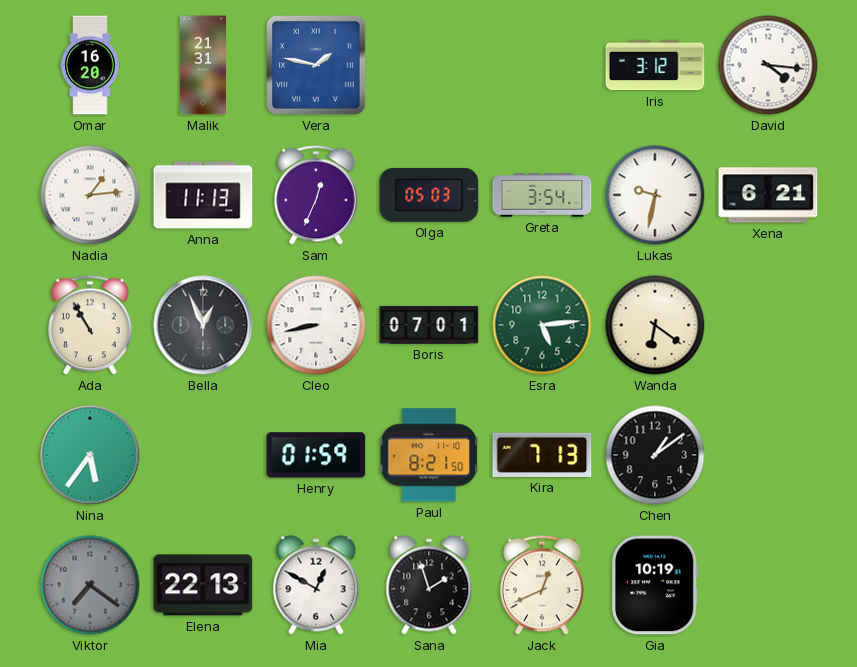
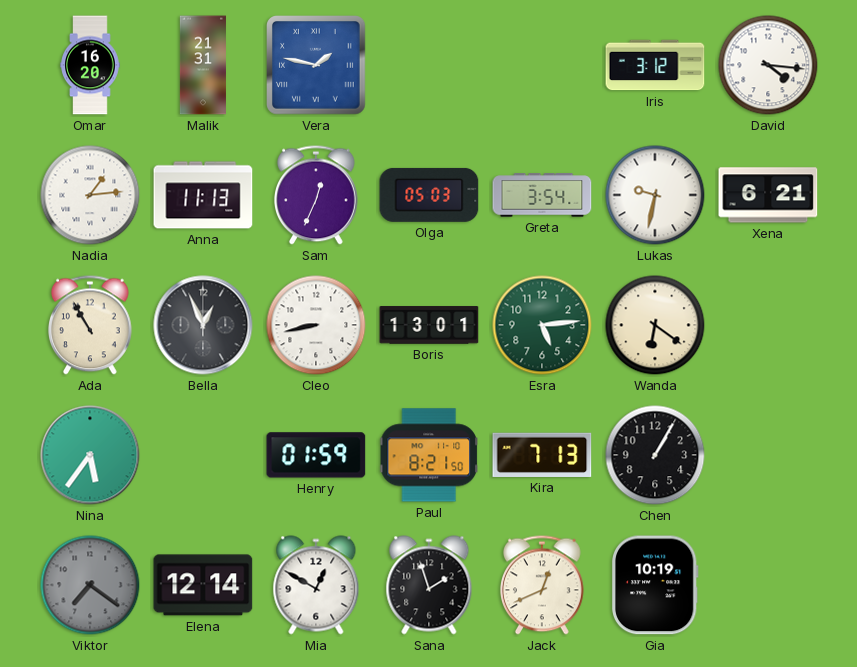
Boris: 07:01 -> 13:01 (429, 325)
Chen: 1:09 -> 1:05 (655, 455)
Elena: 22:13 -> 12:14 (203, 585)
